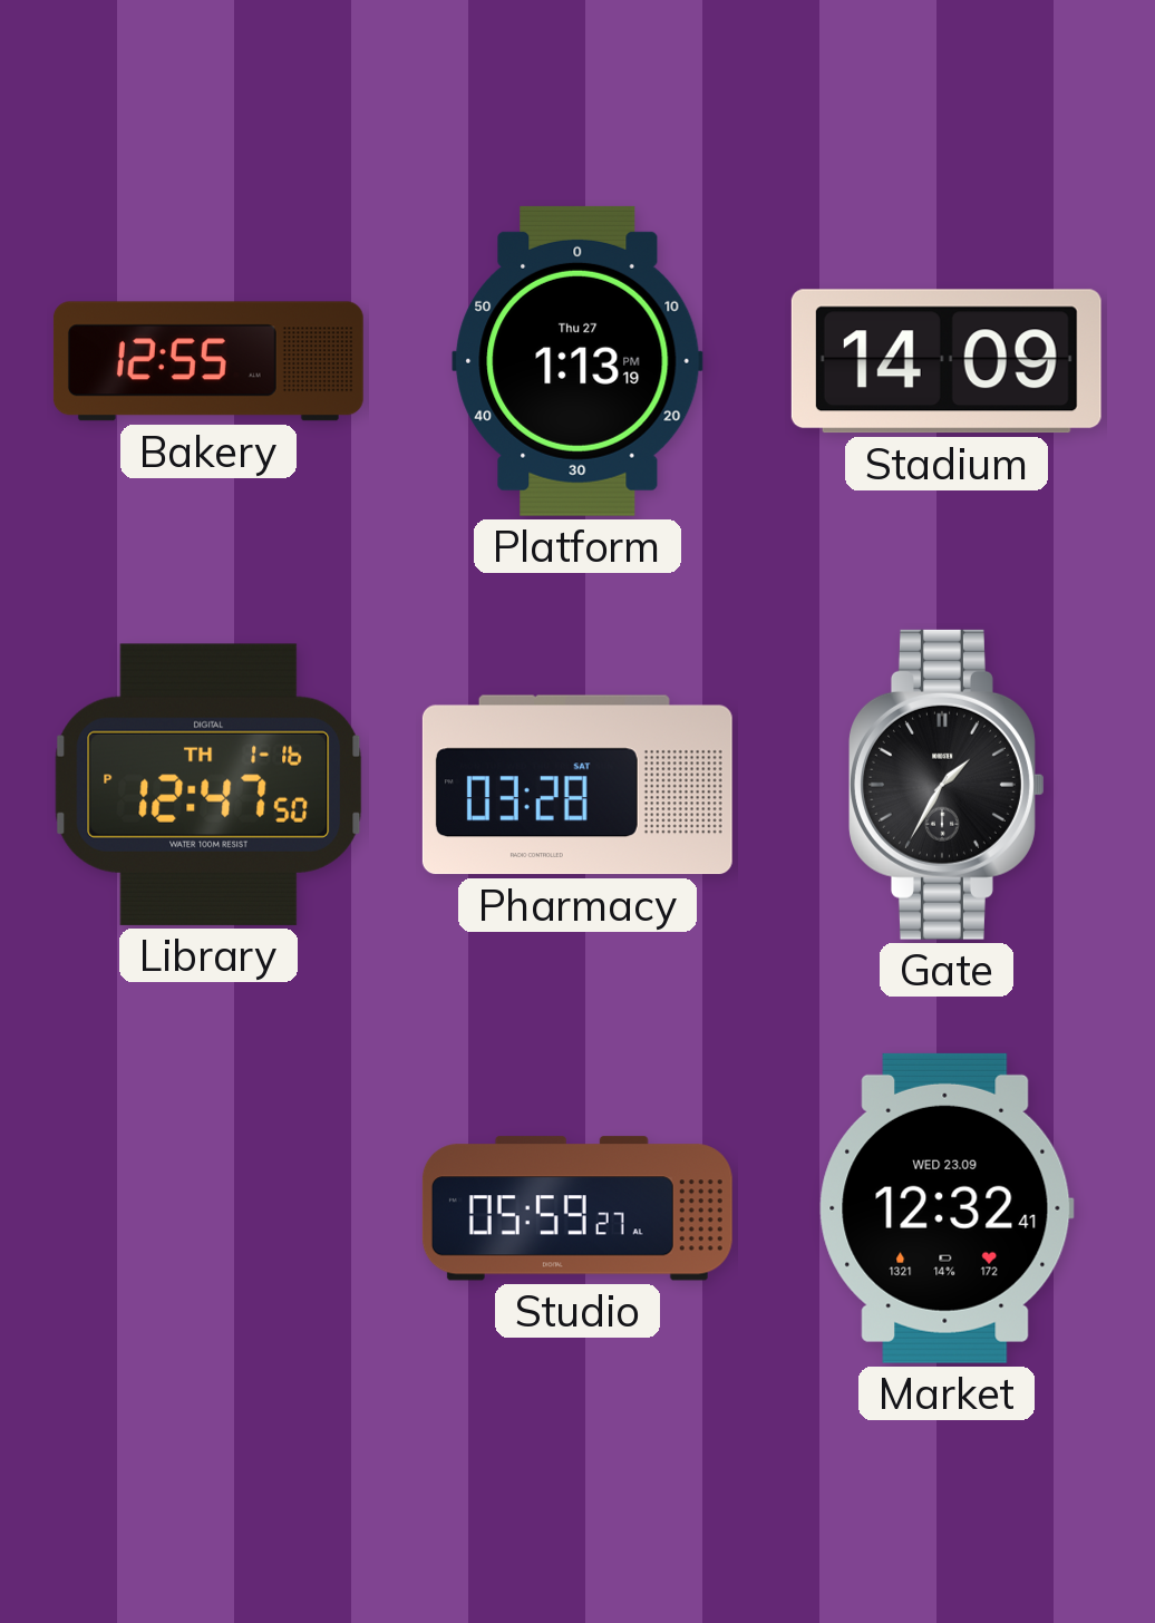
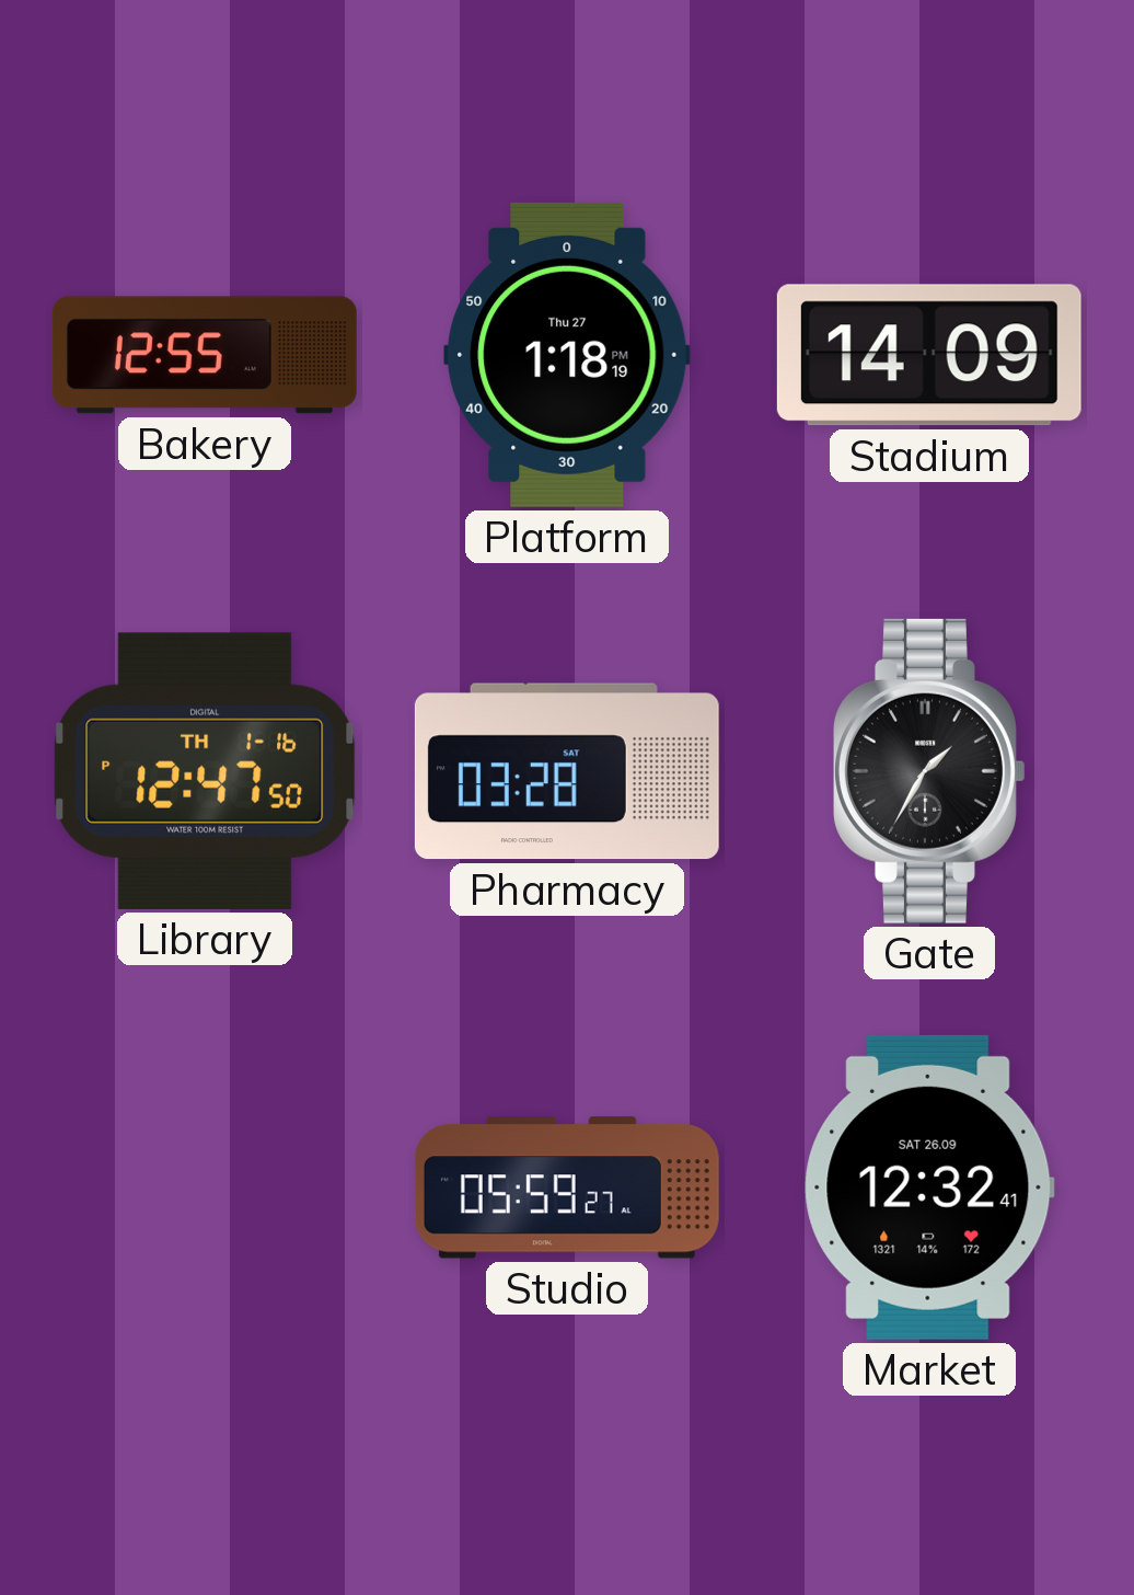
Platform: 1:13 -> 1:18 (567, 355)
Market date: WED 23.09 -> SAT 26.09 (929, 1187)
